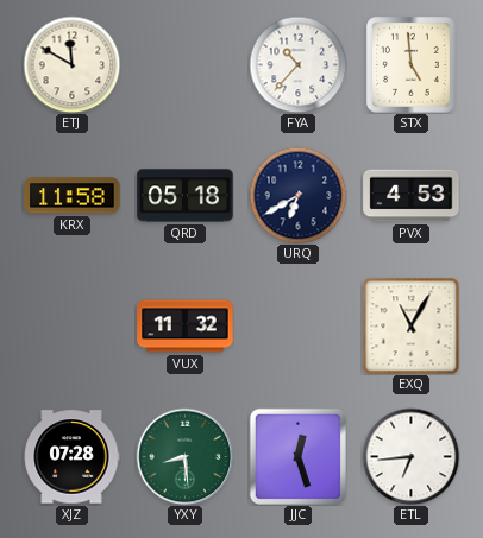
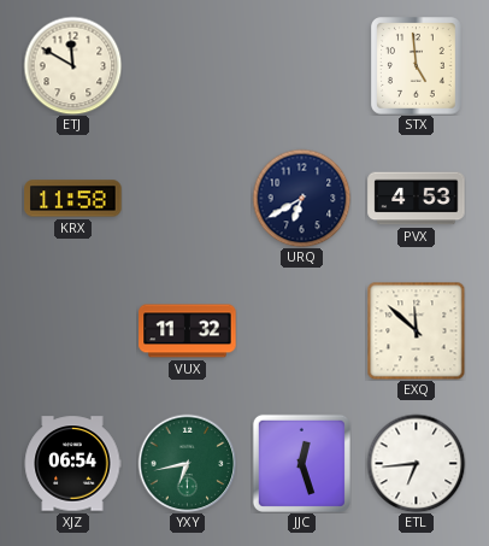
FYA: 10:37 -> none (297, 64)
QRD: 05:18 -> none (186, 196)
EXQ: 11:05 -> 11:52 (416, 330)
XJZ: 07:28 -> 06:54 (72, 464)
YXY: 8:29 -> 6:43 (187, 463)
